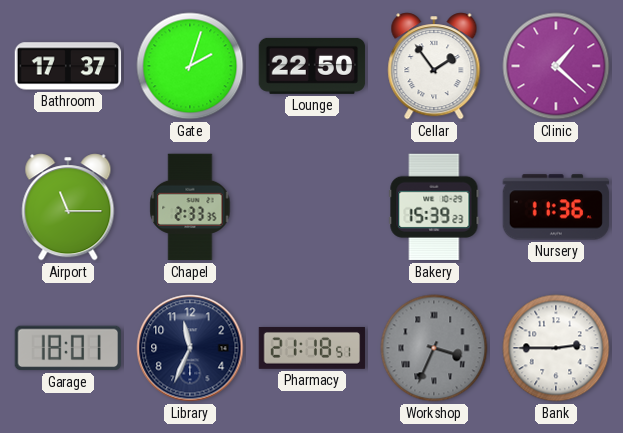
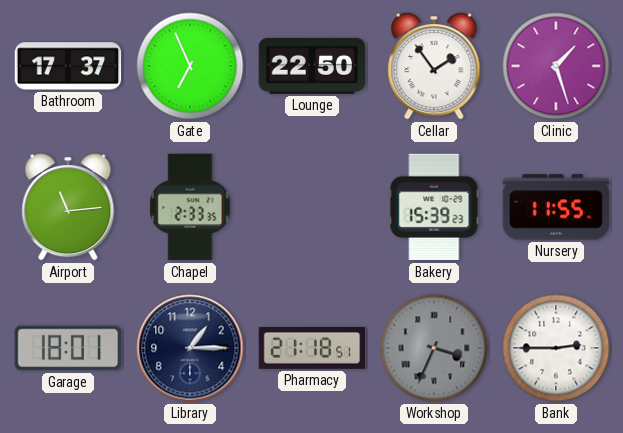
Gate: 2:03 -> 6:56 (190, 66)
Clinic: 1:22 -> 1:27 (556, 66)
Airport: 11:15 -> 11:14 (68, 207)
Nursery: 11:36 -> 11:55 (556, 207)
Library: 11:34 -> 1:15 (190, 348)
